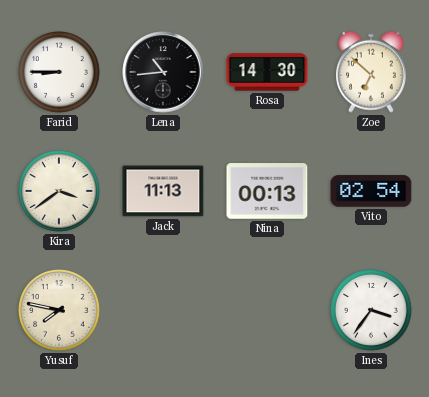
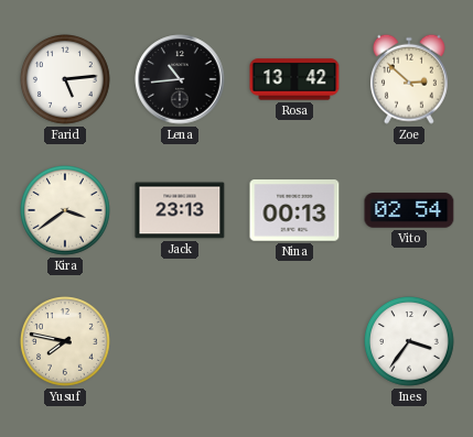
Farid: 8:45 -> 5:14 (66, 80)
Rosa: 14:30 -> 13:42 (294, 79)
Zoe: 6:52 -> 2:52 (409, 79)
Jack: 11:13 -> 23:13 (180, 210)
